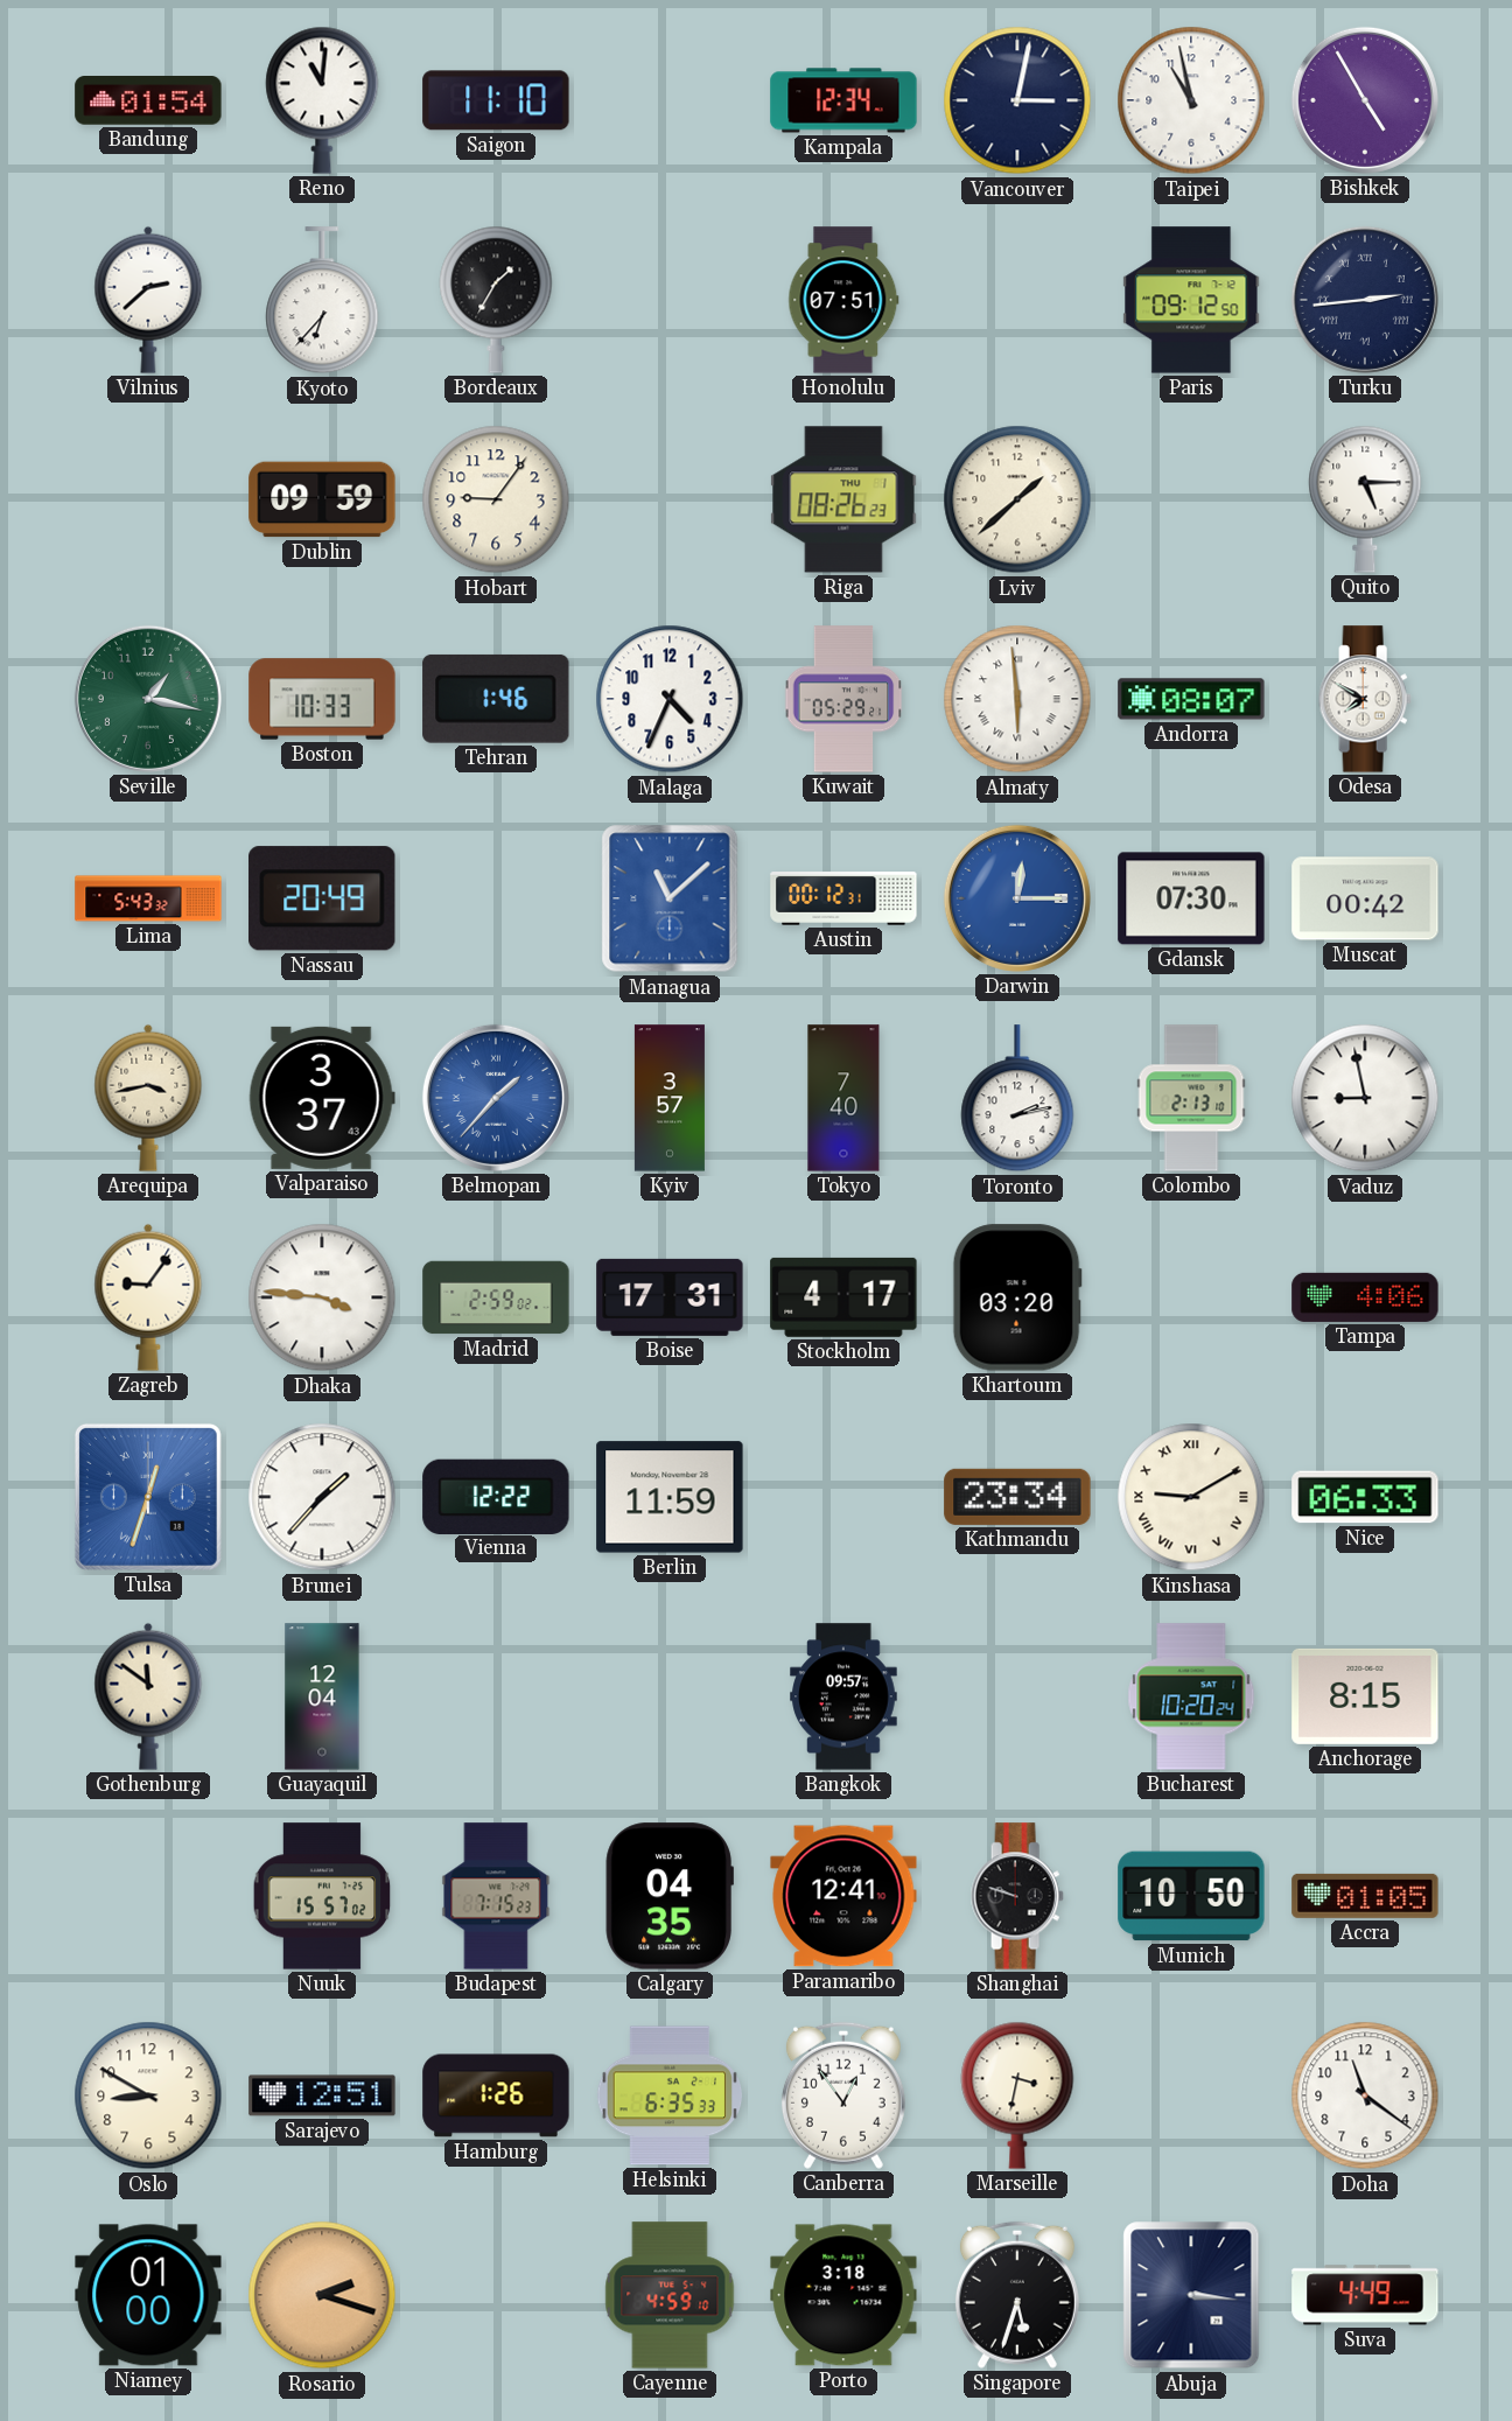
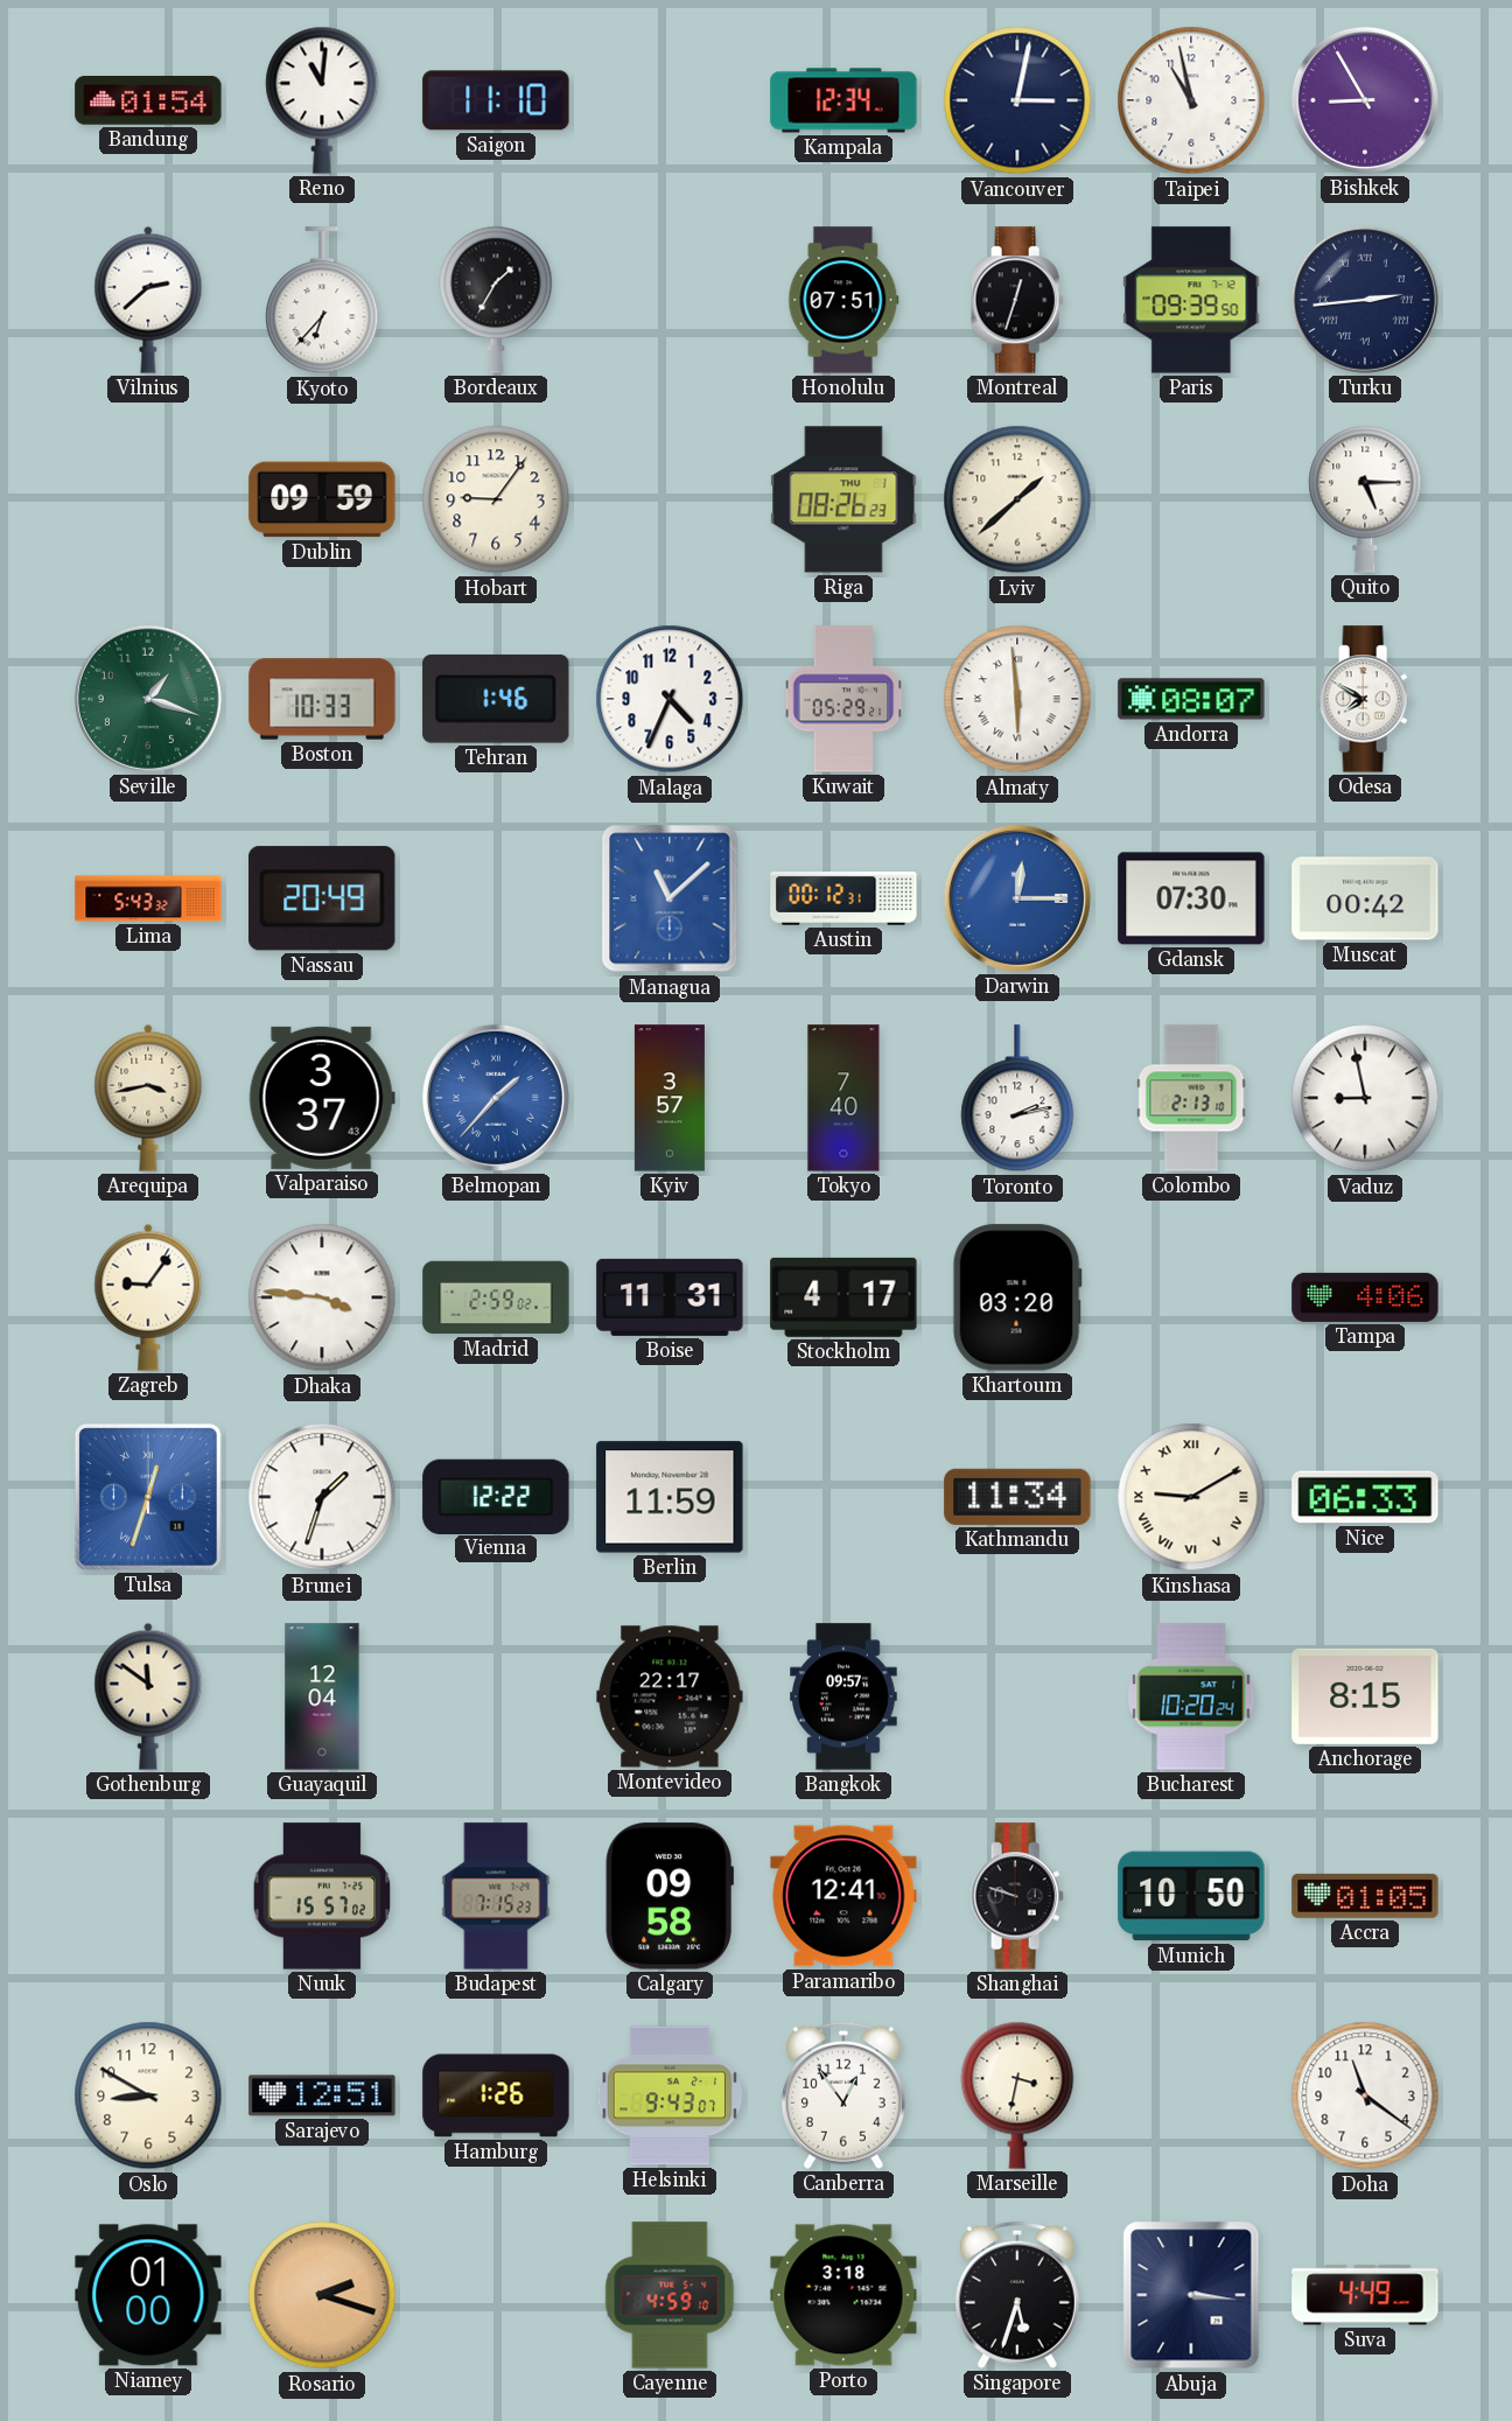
Bishkek: 4:55 -> 8:55 (1365, 100)
Montreal: none -> 12:33 (1017, 300)
Paris: 09:12 -> 09:39 (1191, 300)
Seville: 1:17 -> 1:18 (148, 699)
Boise: 17:31 -> 11:31 (670, 1297)
Brunei: 1:37 -> 1:33 (322, 1497)
Kathmandu: 23:34 -> 11:34 (1017, 1497)
Montevideo: none -> 22:17 (670, 1696)
Calgary: 04:35 -> 09:58 (670, 1896)
Helsinki: 6:35 -> 9:43 (670, 2095)
